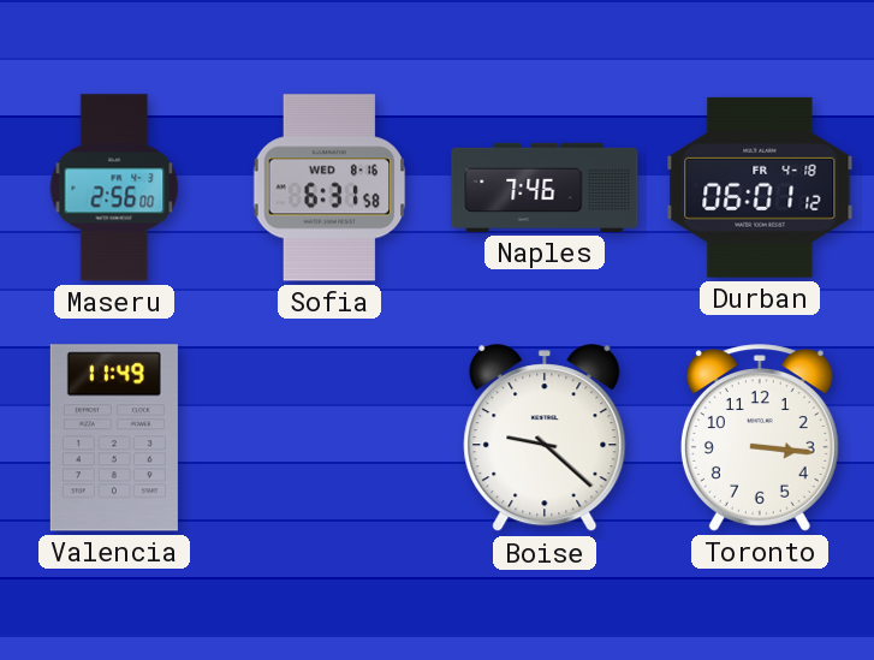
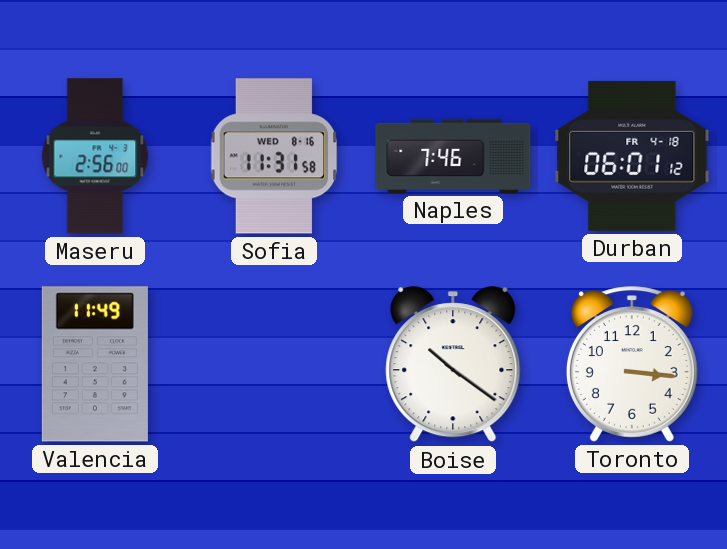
Sofia: 6:31 -> 11:31 (274, 156)
Boise: 9:22 -> 10:21 (453, 365)
